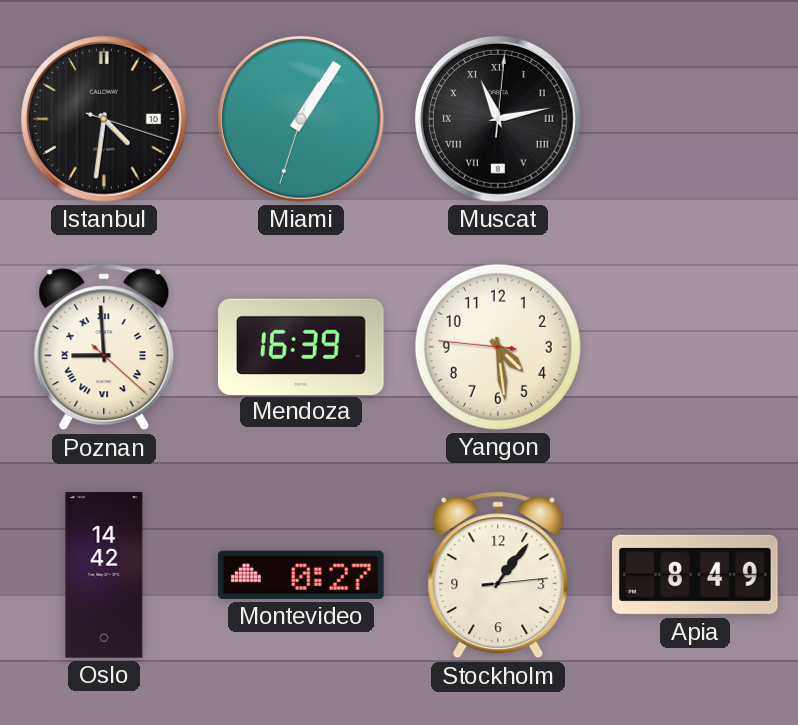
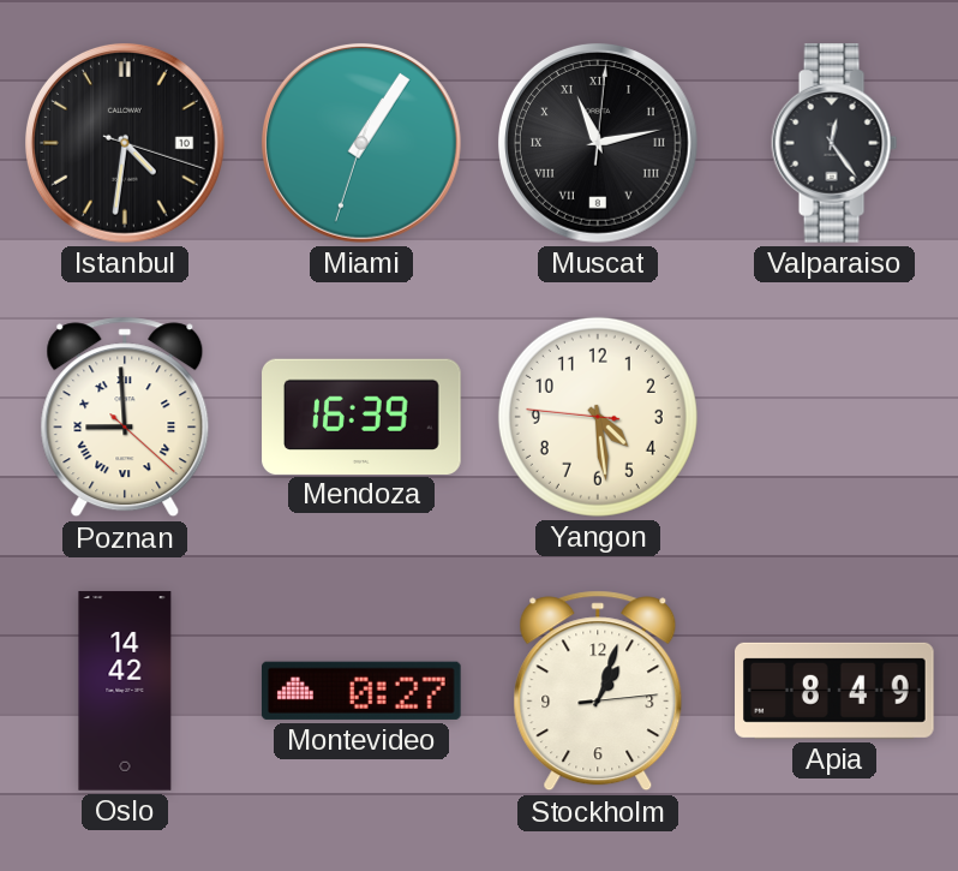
Valparaiso: none -> 12:24 (834, 143)
Stockholm: 1:06 -> 1:03 (598, 691)
